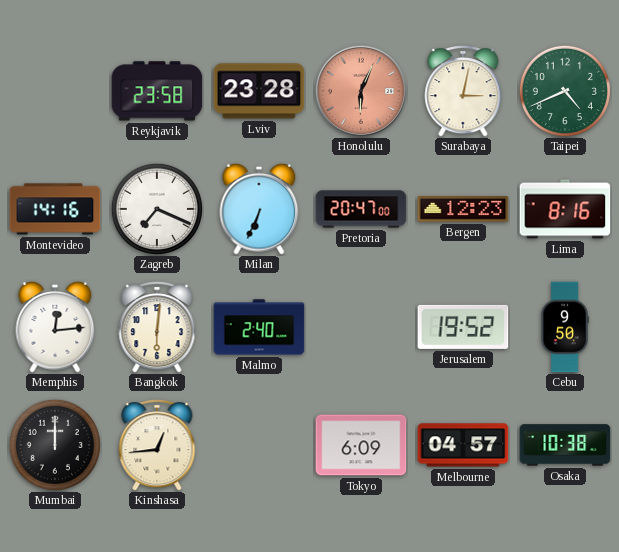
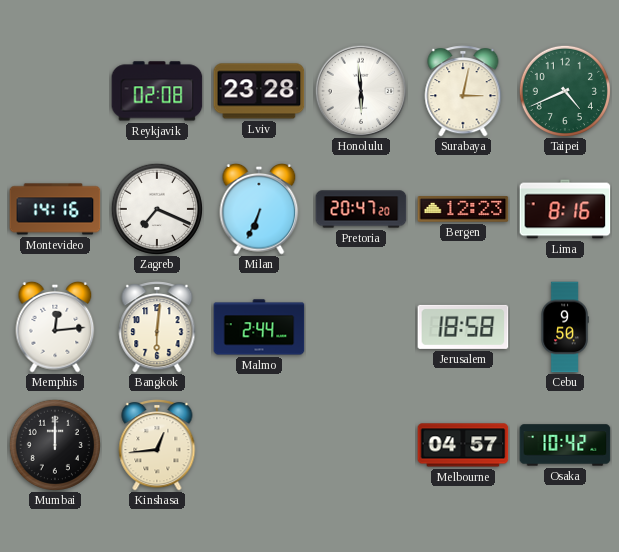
Reykjavik: 23:58 -> 02:08 (157, 91)
Honolulu: 6:04 -> 5:59 (360, 90)
Honolulu dial: salmon -> white (360, 90)
Pretoria: 20:47:00 -> 20:47:20 (361, 209)
Malmo: 2:40 -> 2:44 (259, 327)
Jerusalem: 19:52 -> 18:58 (463, 327)
Tokyo: 6:09 -> none (361, 445)
Osaka: 10:38 -> 10:42 (565, 445)
